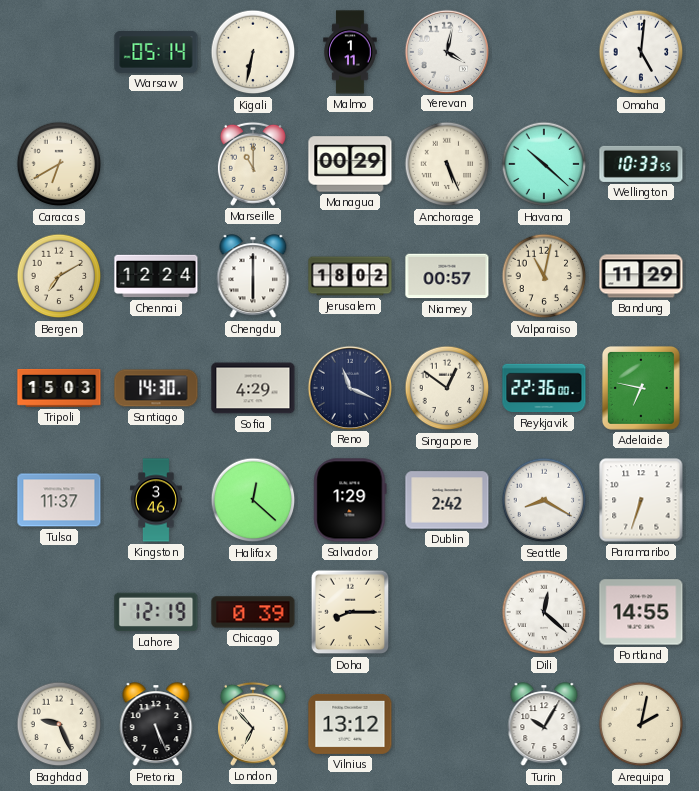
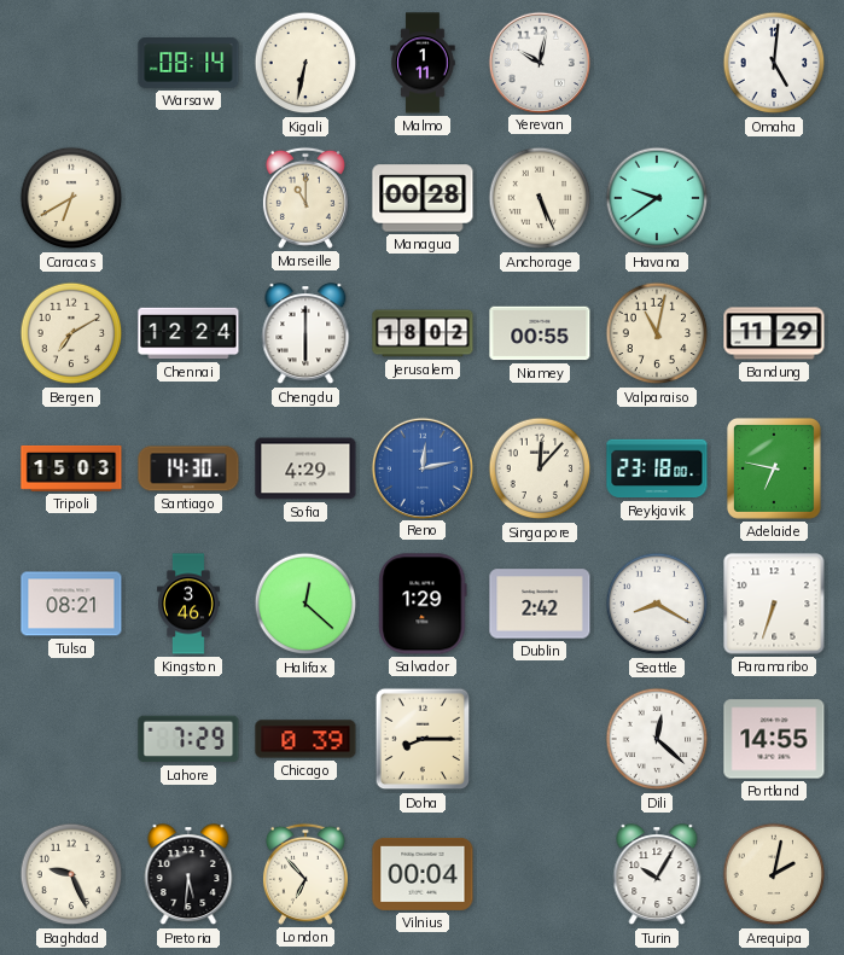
Warsaw: 05:14 -> 08:14 (188, 64)
Yerevan: 4:02 -> 10:02 (539, 62)
Managua: 00:29 -> 00:28 (423, 198)
Havana: 10:22 -> 9:39 (657, 198)
Wellington: 10:33 -> none (641, 164)
Niamey: 00:57 -> 00:55 (540, 333)
Reno: 11:19 -> 12:13 (421, 467)
Reno dial: navy -> blue (421, 467)
Singapore: 12:51 -> 12:07 (540, 468)
Reykjavik: 22:36 -> 23:18 (657, 468)
Tulsa: 11:37 -> 08:21 (71, 604)
Lahore: 12:19 -> 7:29 (188, 739)
Pretoria: 5:26 -> 5:31 (188, 875)
Vilnius: 13:12 -> 00:04 (423, 874)
